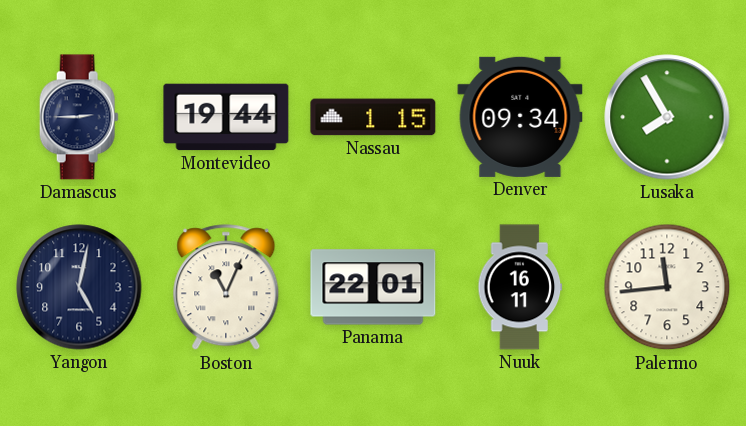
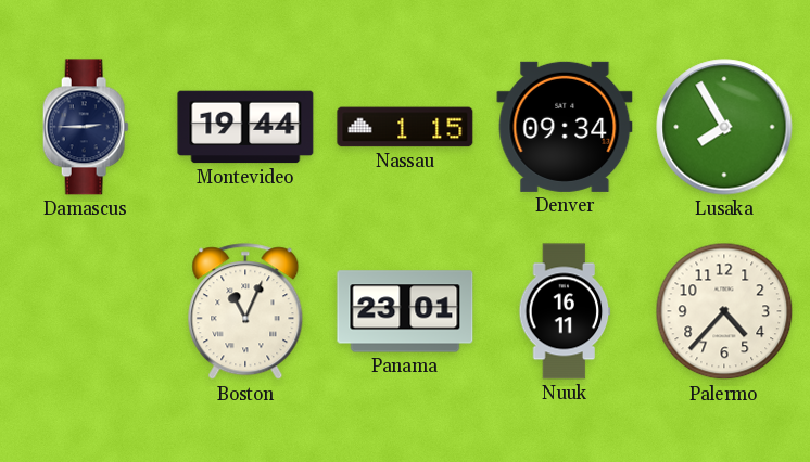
Yangon: 5:02 -> none (79, 287)
Panama: 22:01 -> 23:01 (405, 311)
Palermo: 11:44 -> 4:37 (724, 311)
